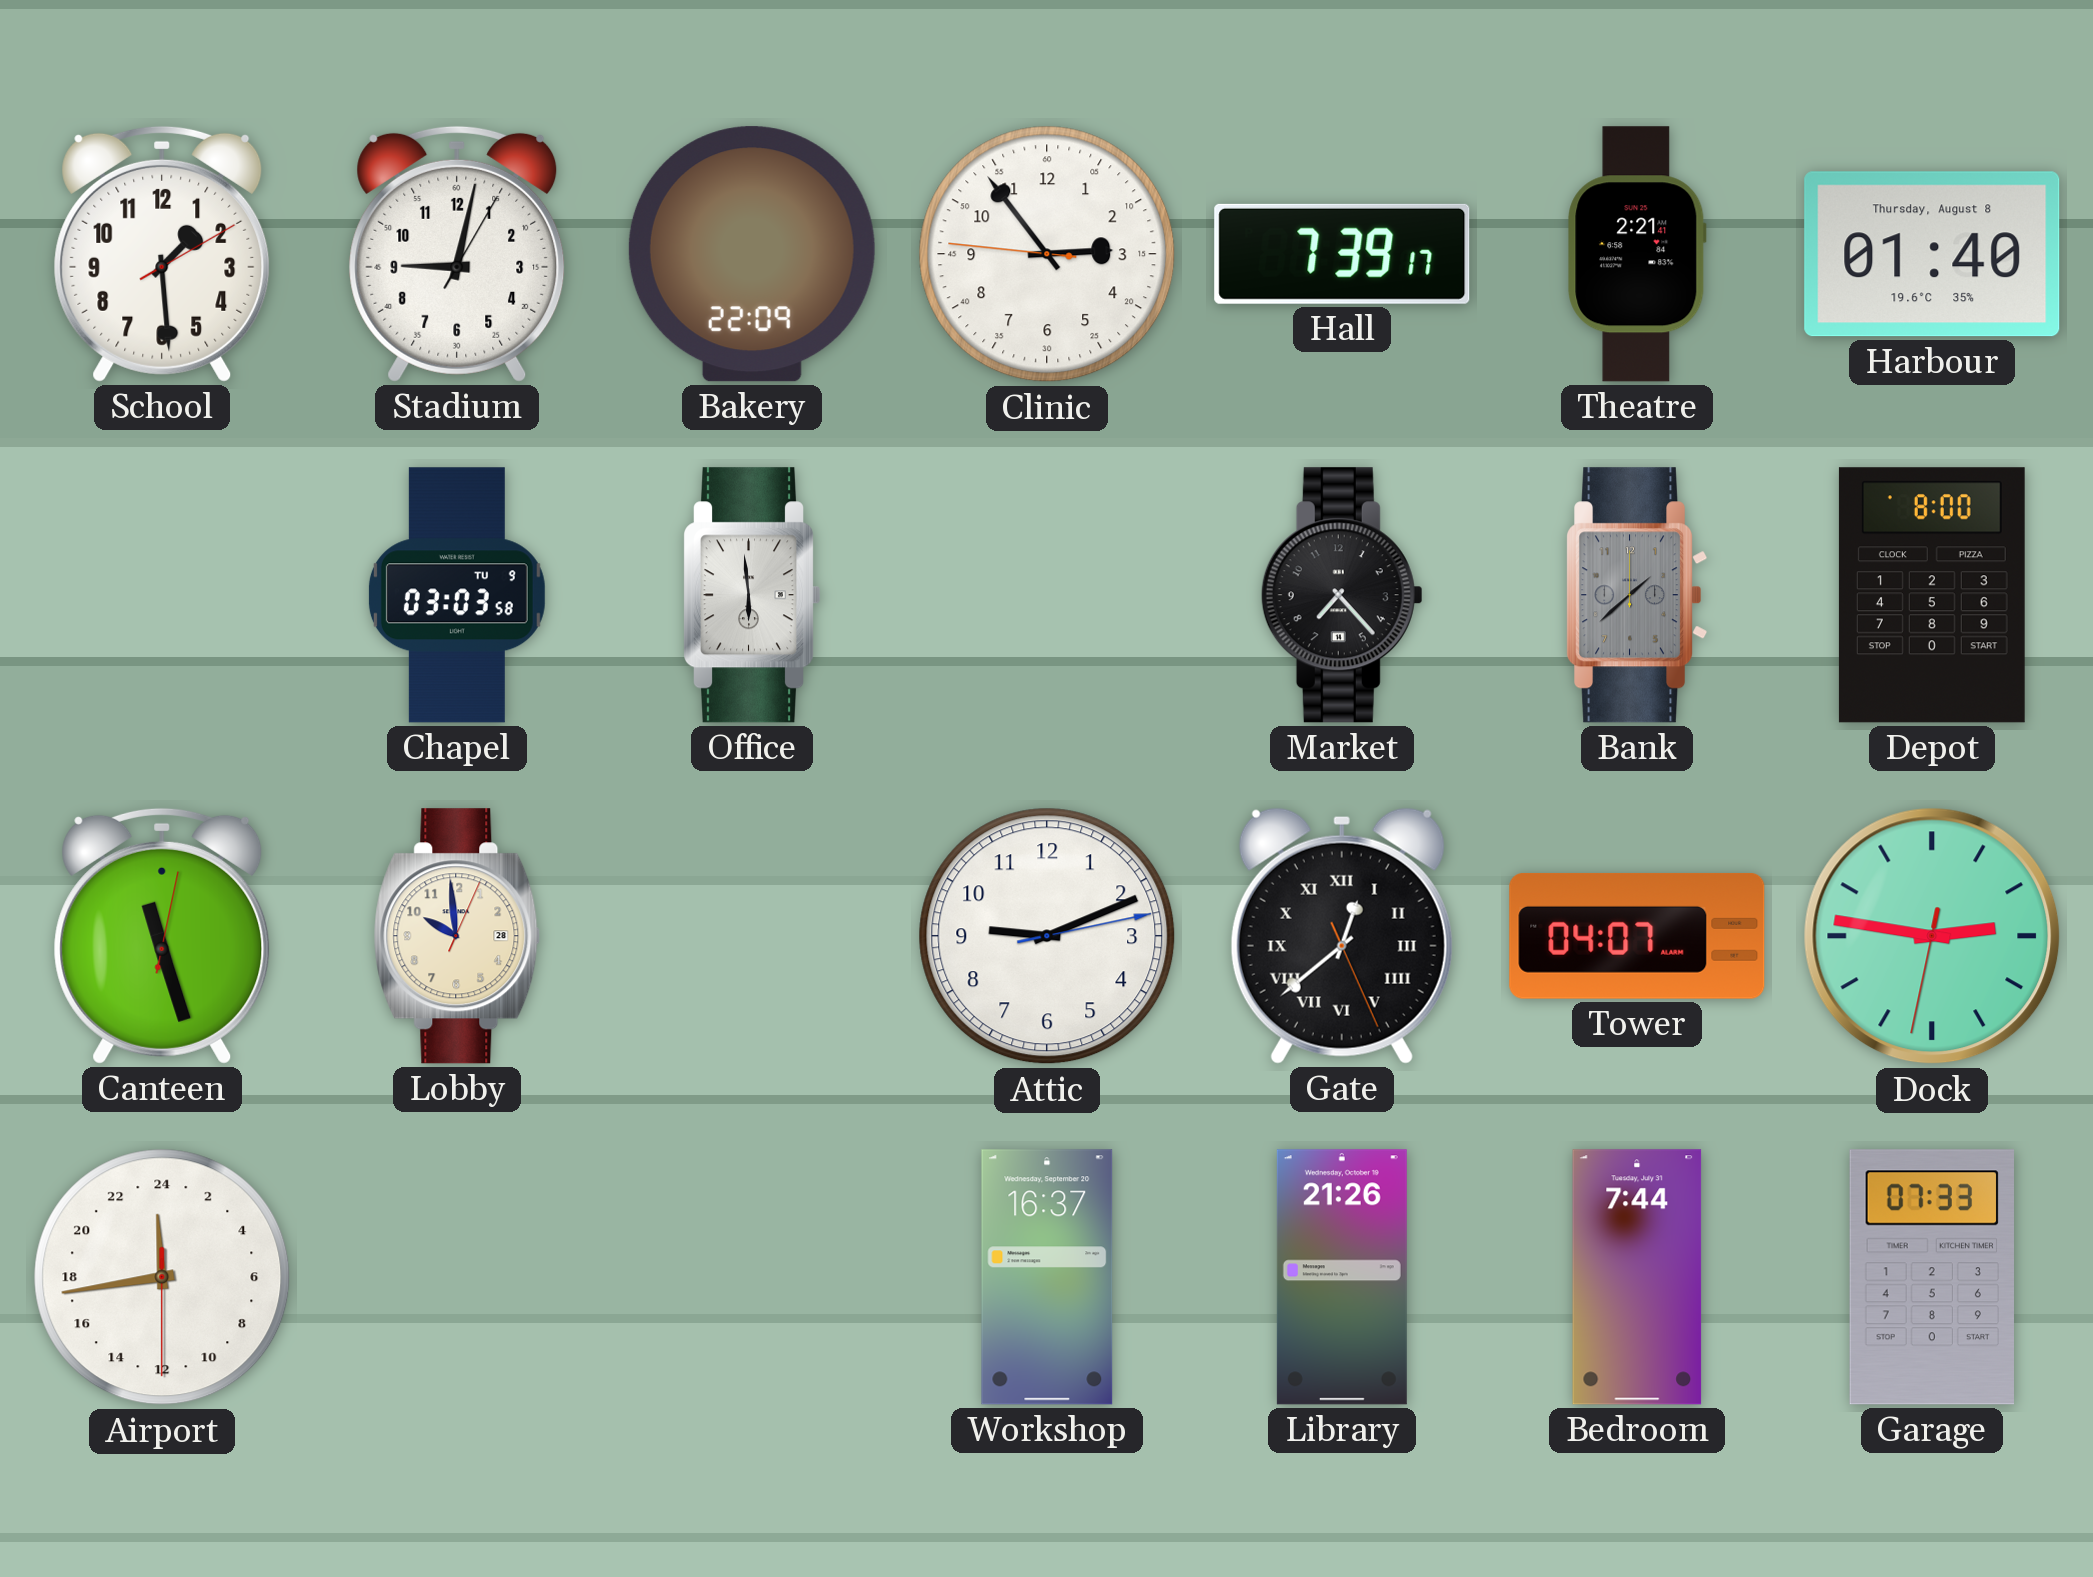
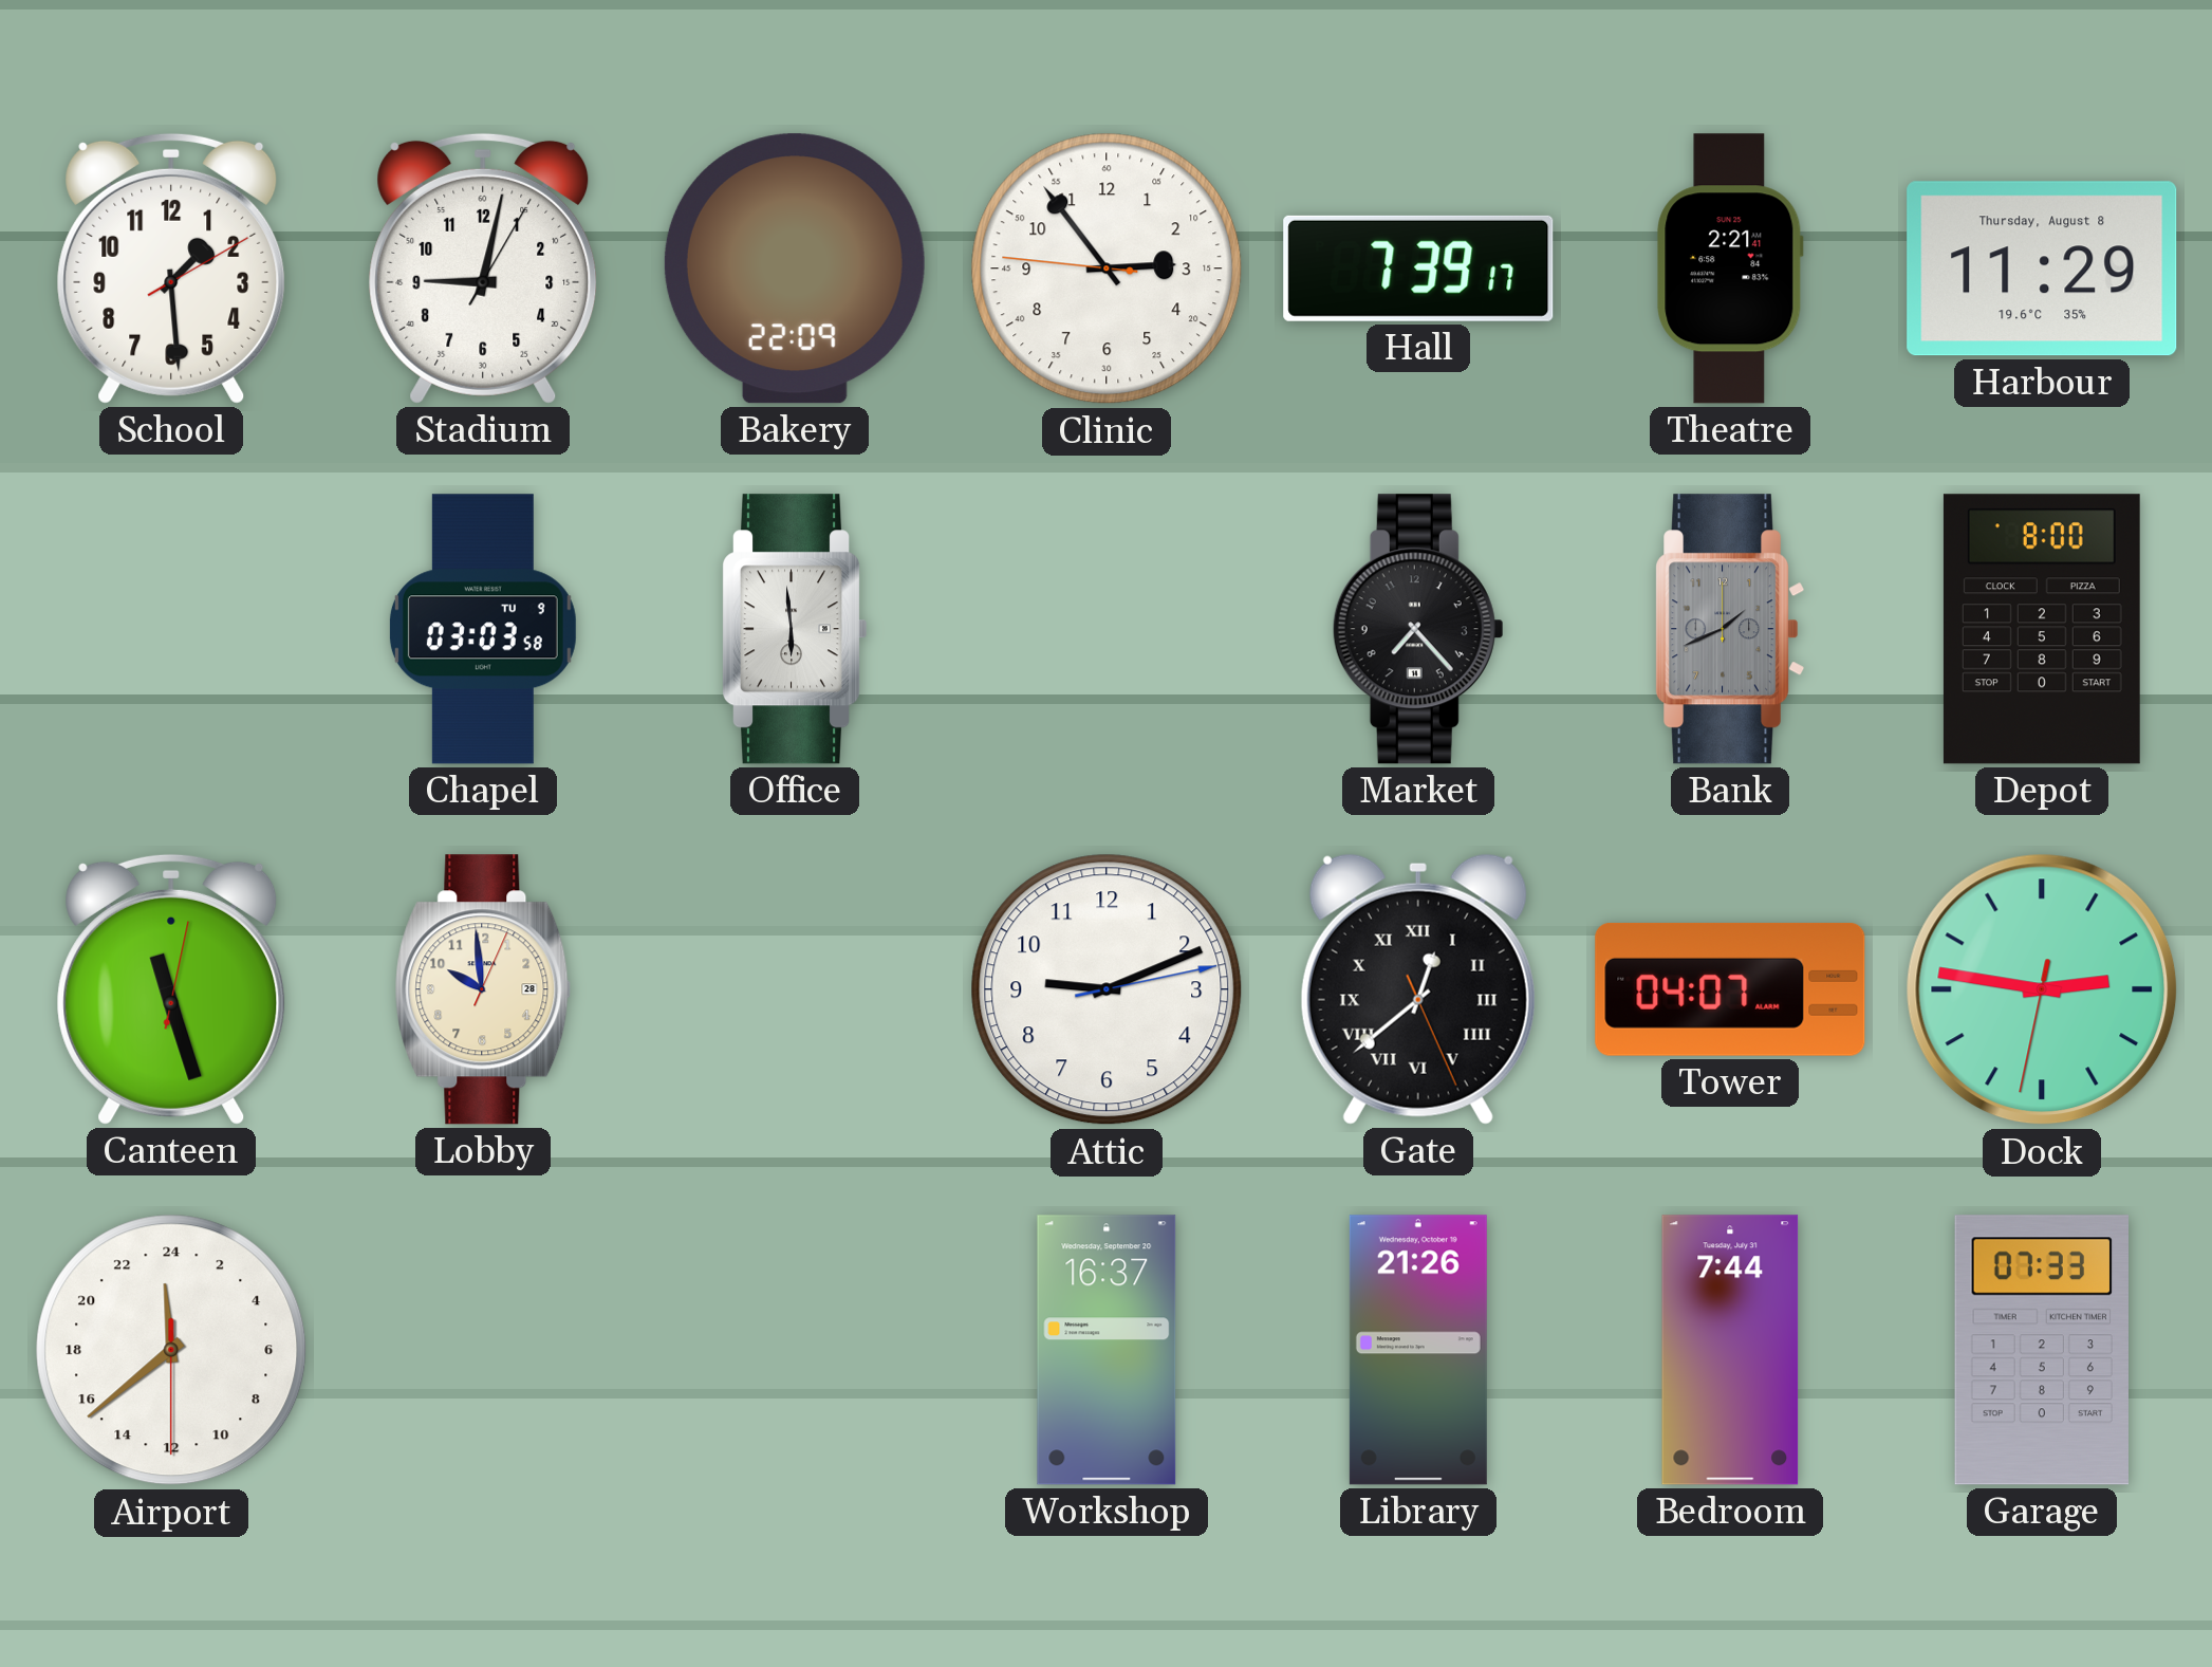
Harbour: 01:40 -> 11:29 (2042, 268)
Bank: 1:38 -> 1:41 (1731, 629)
Airport: 23:43 -> 23:38 (171, 1350)
